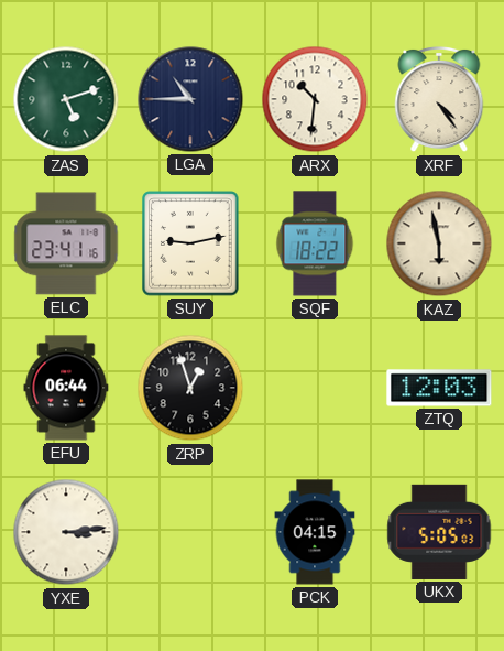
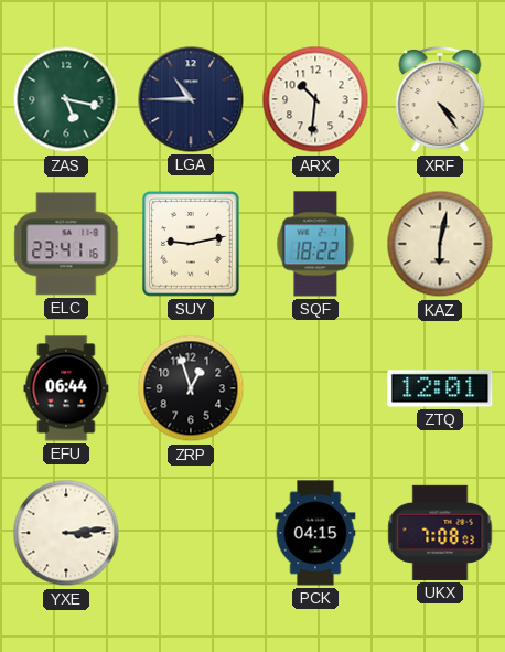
ZAS: 5:12 -> 5:17 (66, 99)
KAZ: 5:58 -> 6:02 (440, 244)
ZTQ: 12:03 -> 12:01 (440, 388)
UKX: 5:05 -> 7:08 (440, 533)
